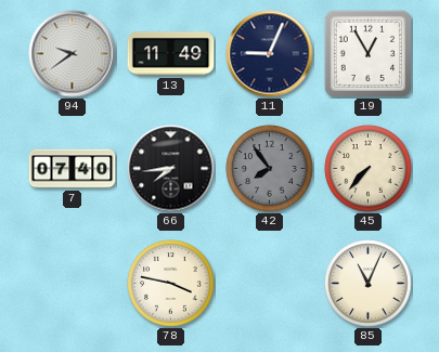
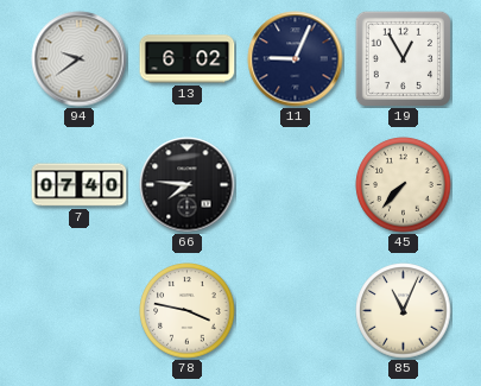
13: 11:49 -> 6:02 (188, 59)
66: 7:44 -> 7:46 (188, 185)
42: 7:54 -> none (270, 169)
